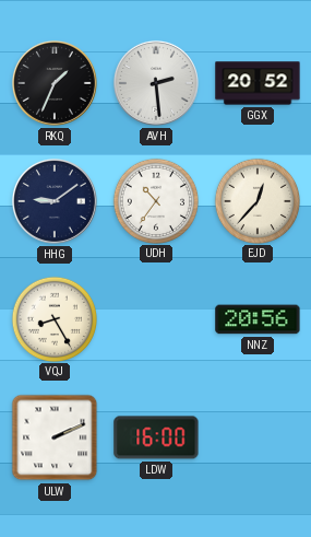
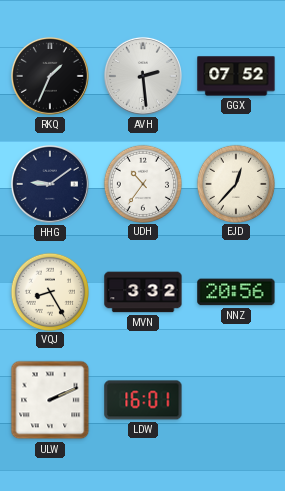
GGX: 20:52 -> 07:52 (236, 76)
MVN: none -> 3:32 (143, 292)
LDW: 16:00 -> 16:01 (143, 400)
